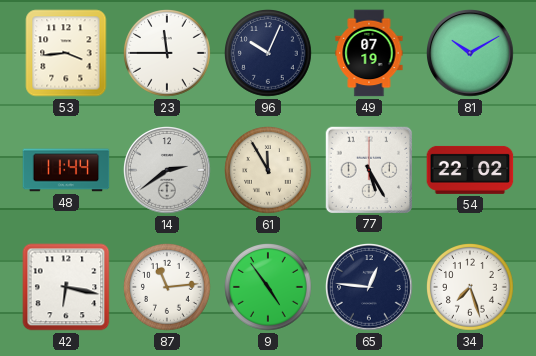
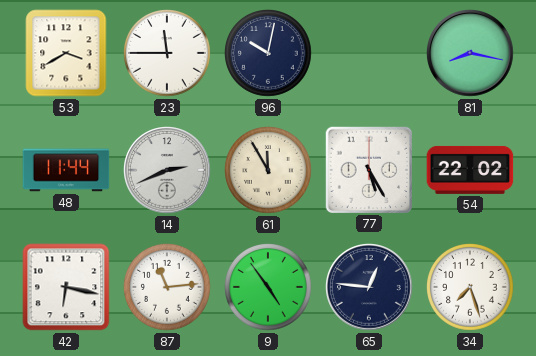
53: 3:44 -> 3:40 (66, 53)
96: 10:04 -> 10:02 (269, 54)
49: 07:19 -> none (369, 53)
81: 10:10 -> 8:17 (470, 53)
14: 2:39 -> 2:41 (167, 170)
